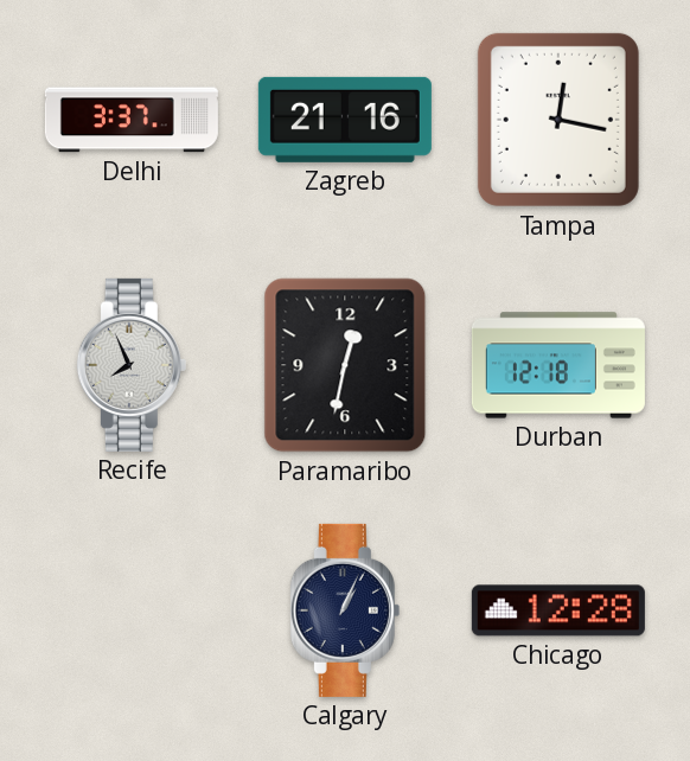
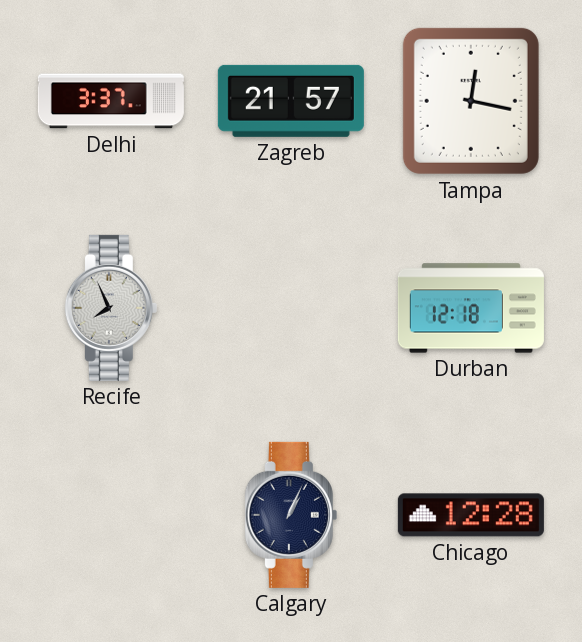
Zagreb: 21:16 -> 21:57 (291, 101)
Paramaribo: 12:32 -> none (345, 365)
